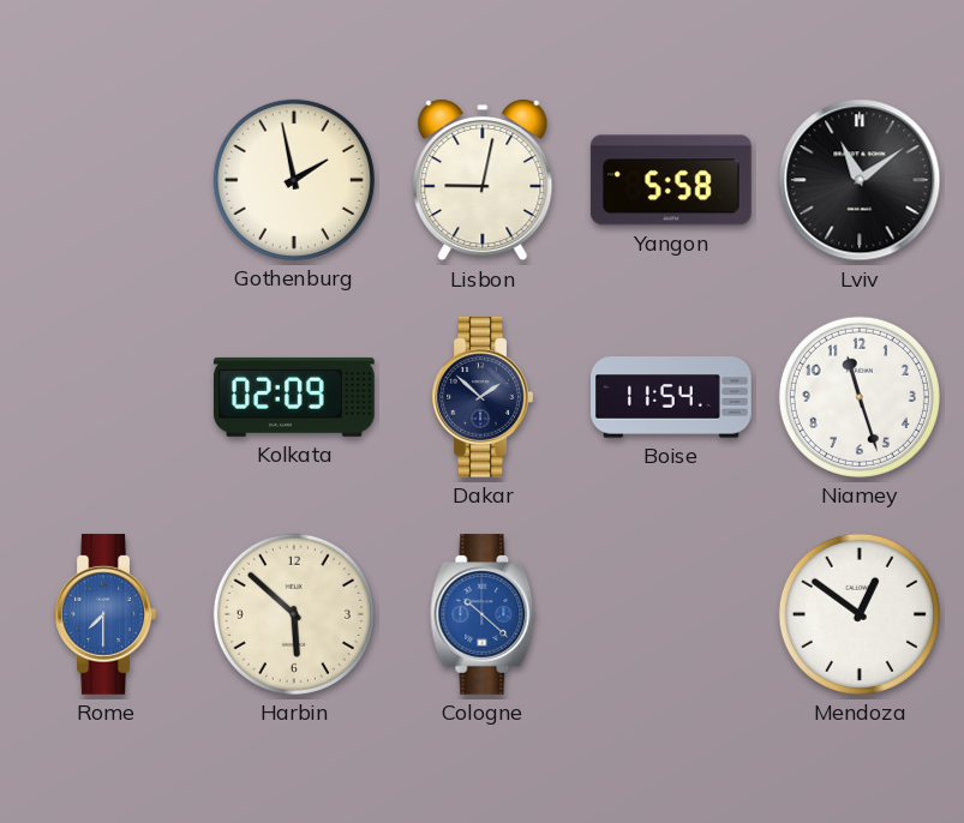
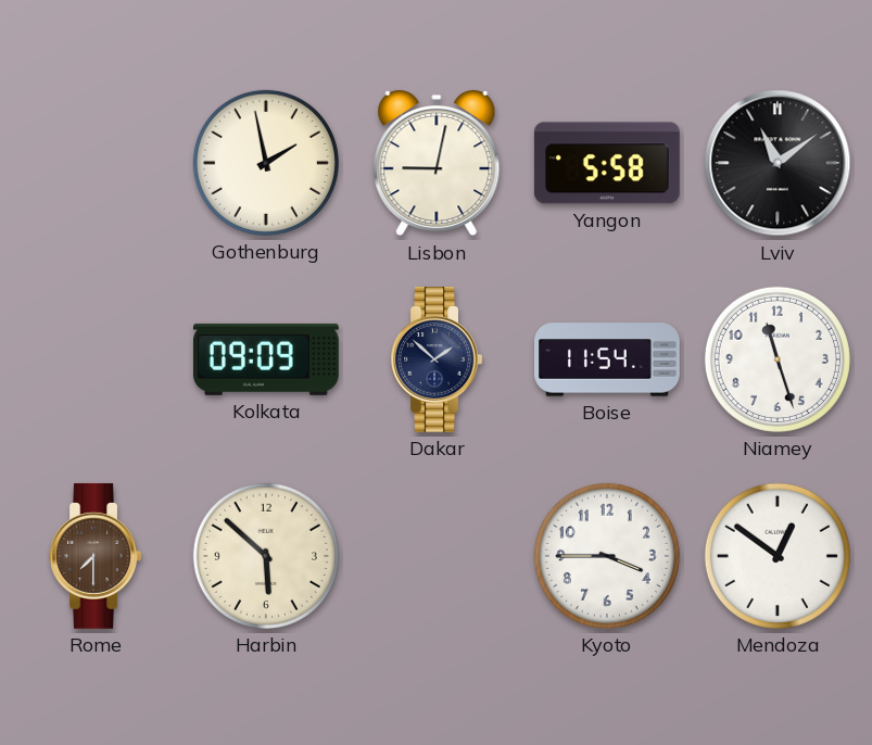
Kolkata: 02:09 -> 09:09 (266, 359)
Rome dial: blue -> brown (96, 556)
Cologne: 10:22 -> none (483, 614)
Kyoto: none -> 3:45 (607, 556)
